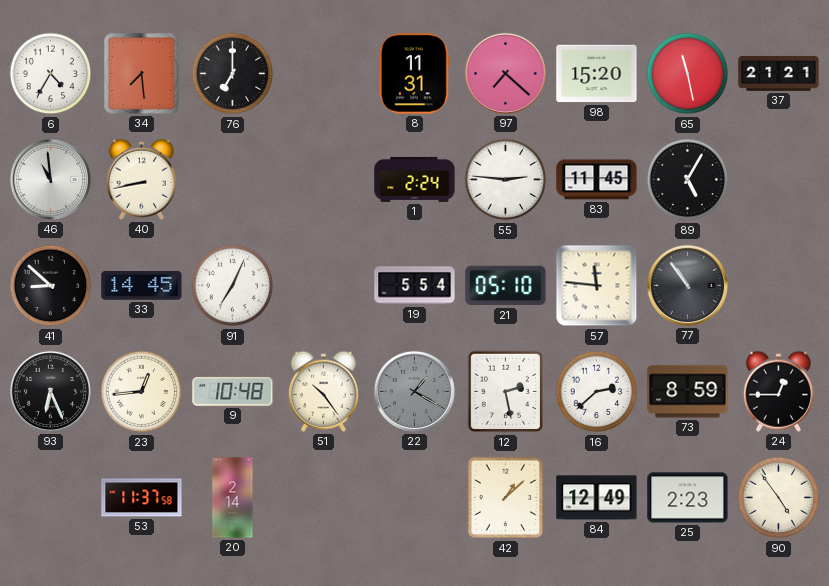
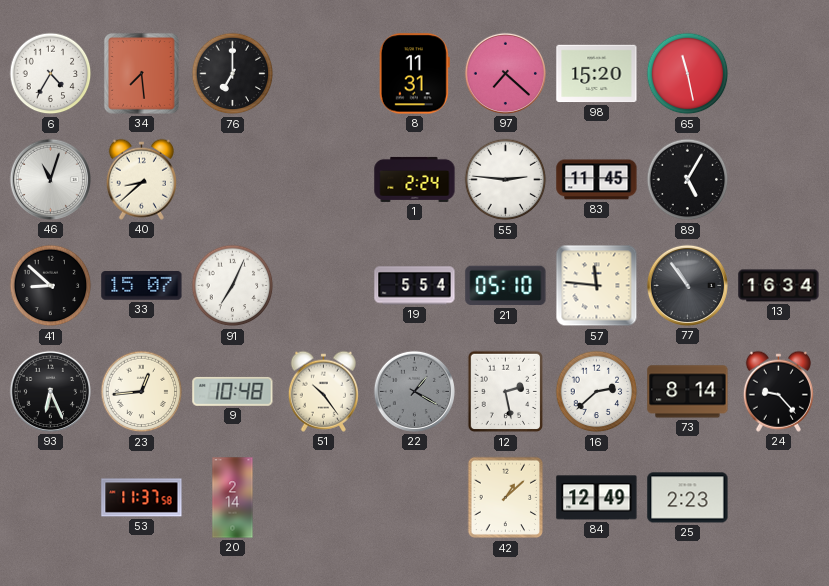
37: 21:21 -> none (779, 73)
46: 10:59 -> 11:03 (50, 179)
40: 8:43 -> 8:38 (141, 179)
33: 14:45 -> 15:07 (142, 286)
13: none -> 16:34 (779, 286)
73: 8:59 -> 8:14 (688, 392)
24: 12:45 -> 9:23 (778, 391)
90: 4:54 -> none (779, 498)
